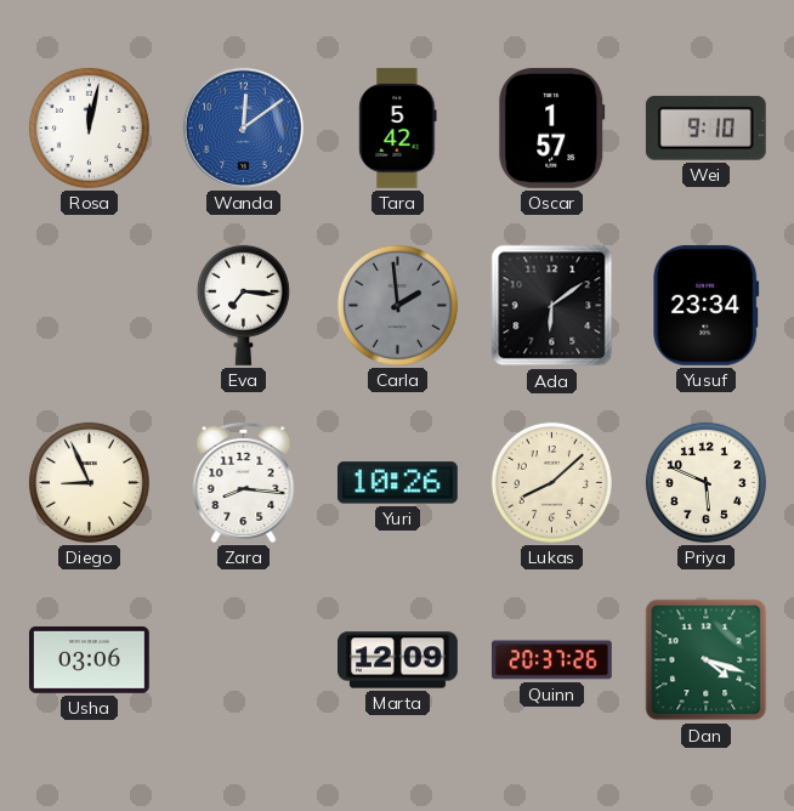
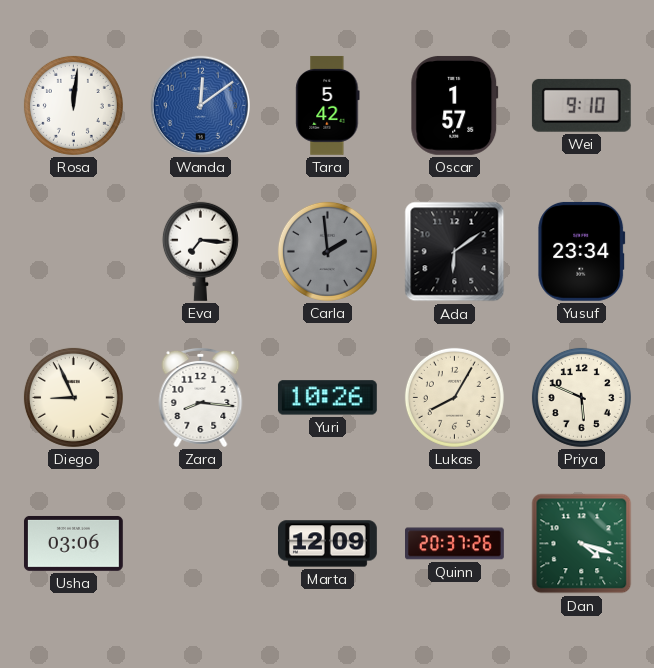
Rosa: 12:02 -> 12:01 (73, 105)
Lukas: 8:08 -> 8:05 (454, 397)
